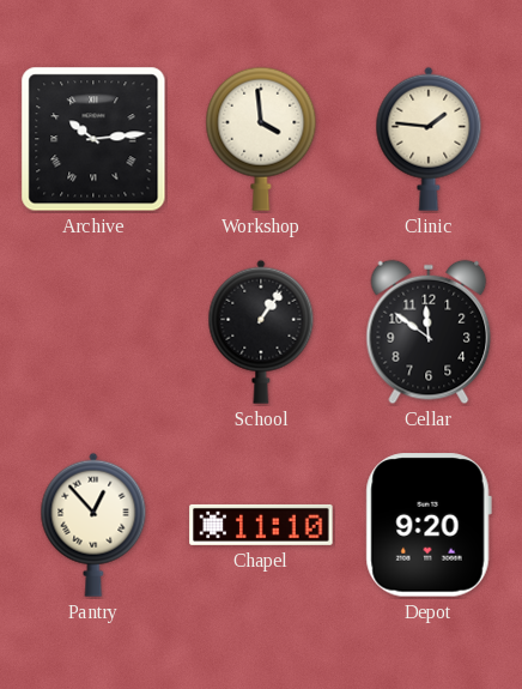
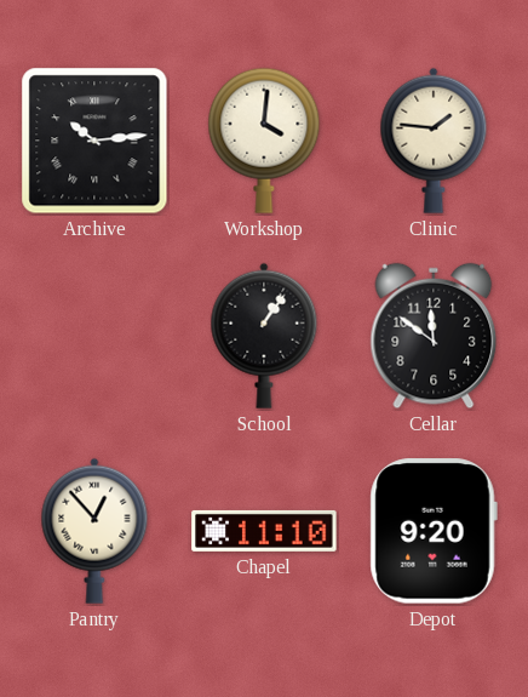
Workshop: 3:59 -> 4:01 (264, 141)
